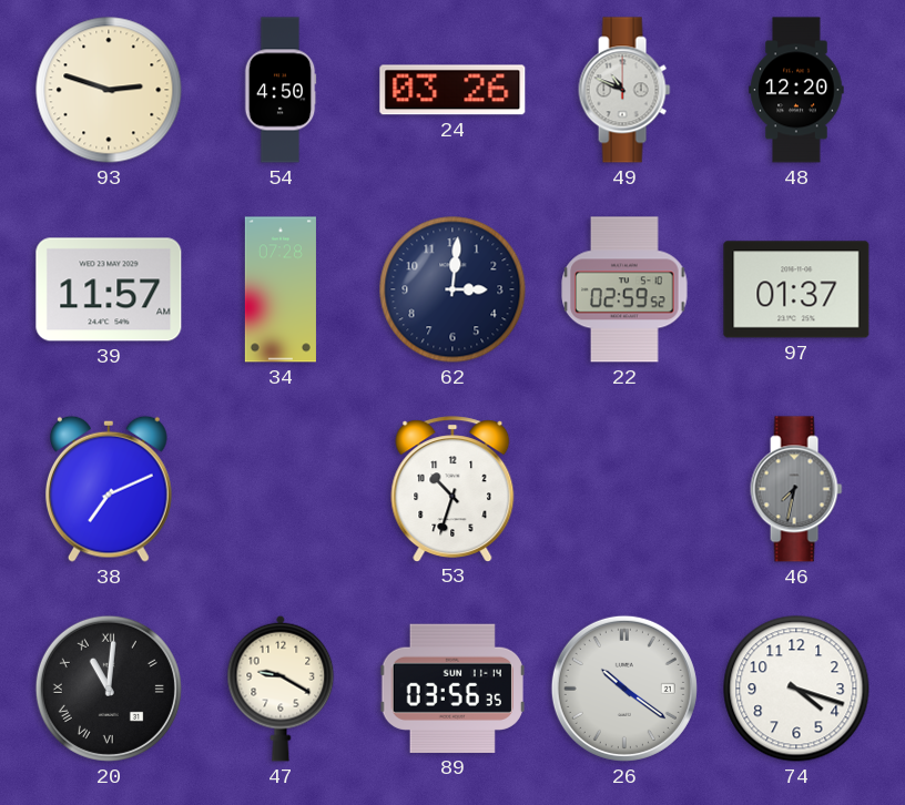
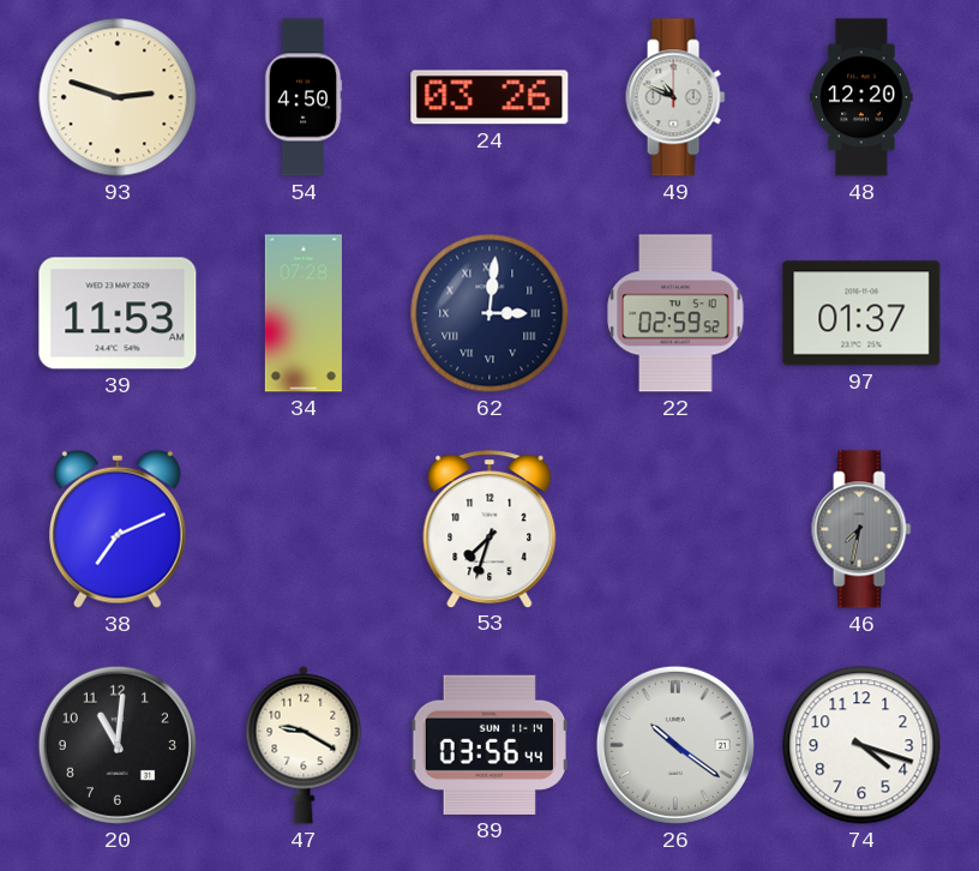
39: 11:57 -> 11:53 (118, 313)
62 numerals: Arabic -> Roman (489, 313)
53: 10:33 -> 7:33 (489, 529)
20 numerals: Roman -> Arabic (118, 745)
89: 03:56:35 -> 03:56:44 (489, 745)
